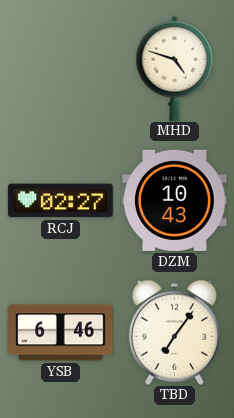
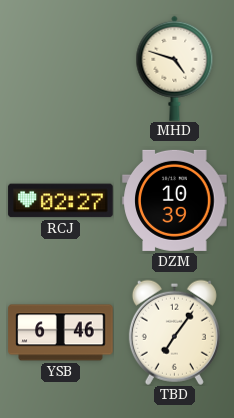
DZM: 10:43 -> 10:39 (175, 200)
